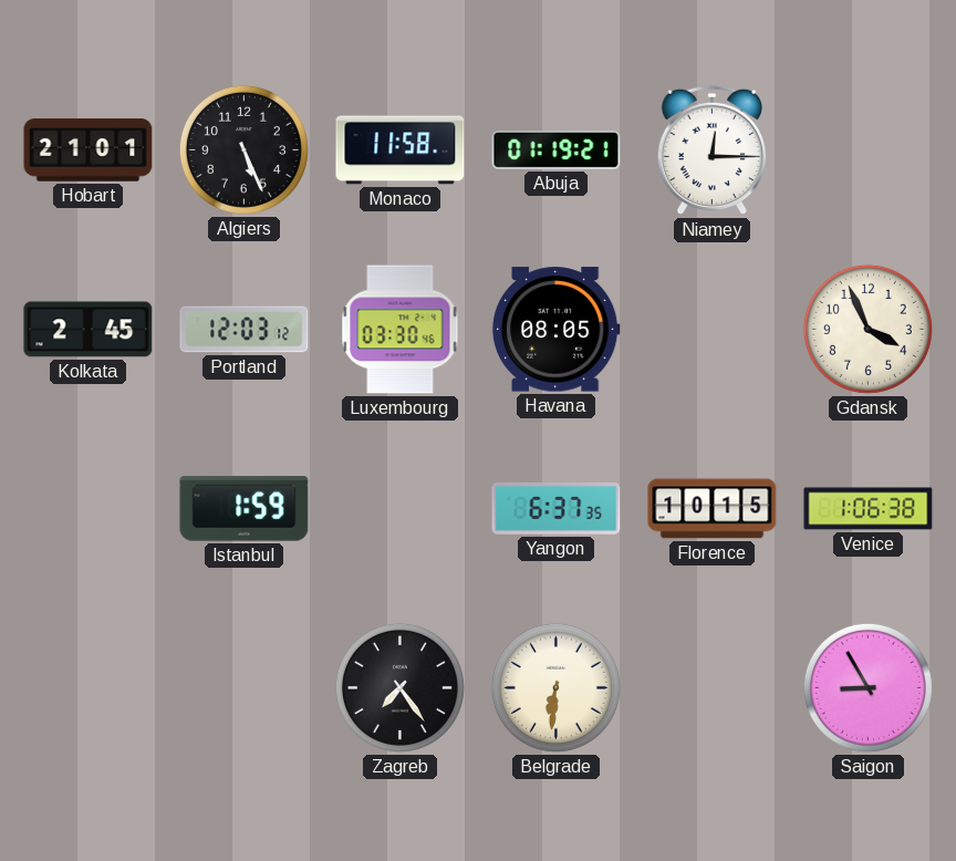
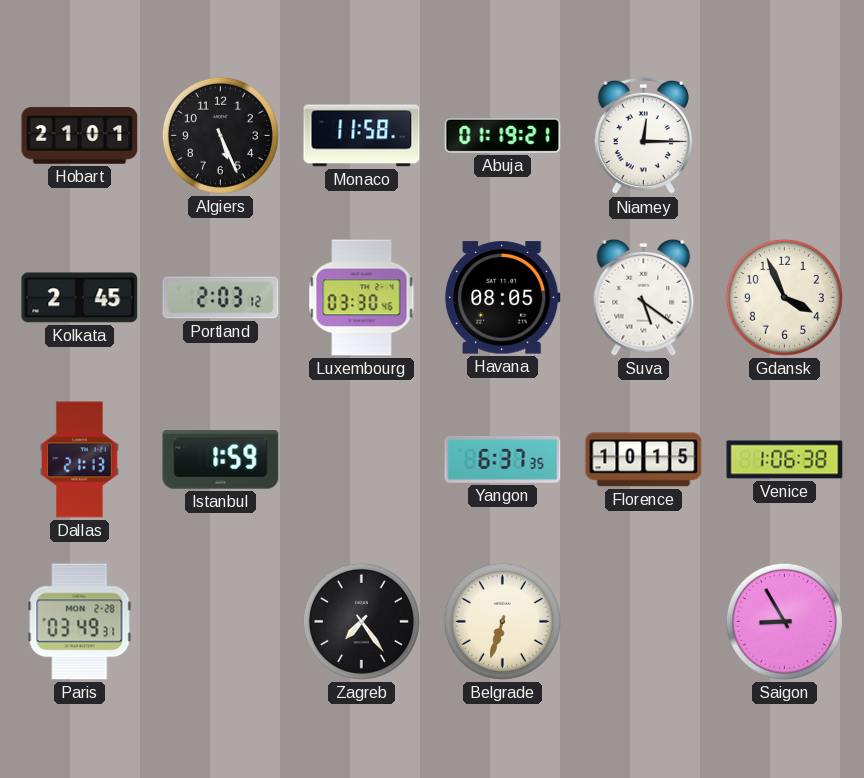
Portland: 12:03 -> 2:03 (221, 298)
Suva: none -> 5:21 (644, 297)
Dallas: none -> 21:13 (79, 460)
Paris: none -> 03:49 (80, 622)
Belgrade: 6:31 -> 6:33 (502, 621)
